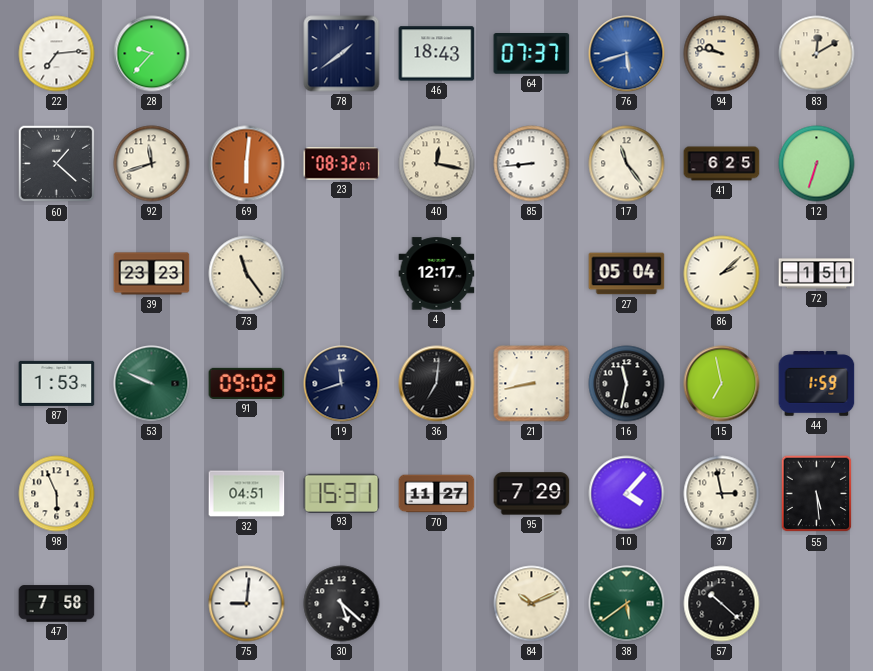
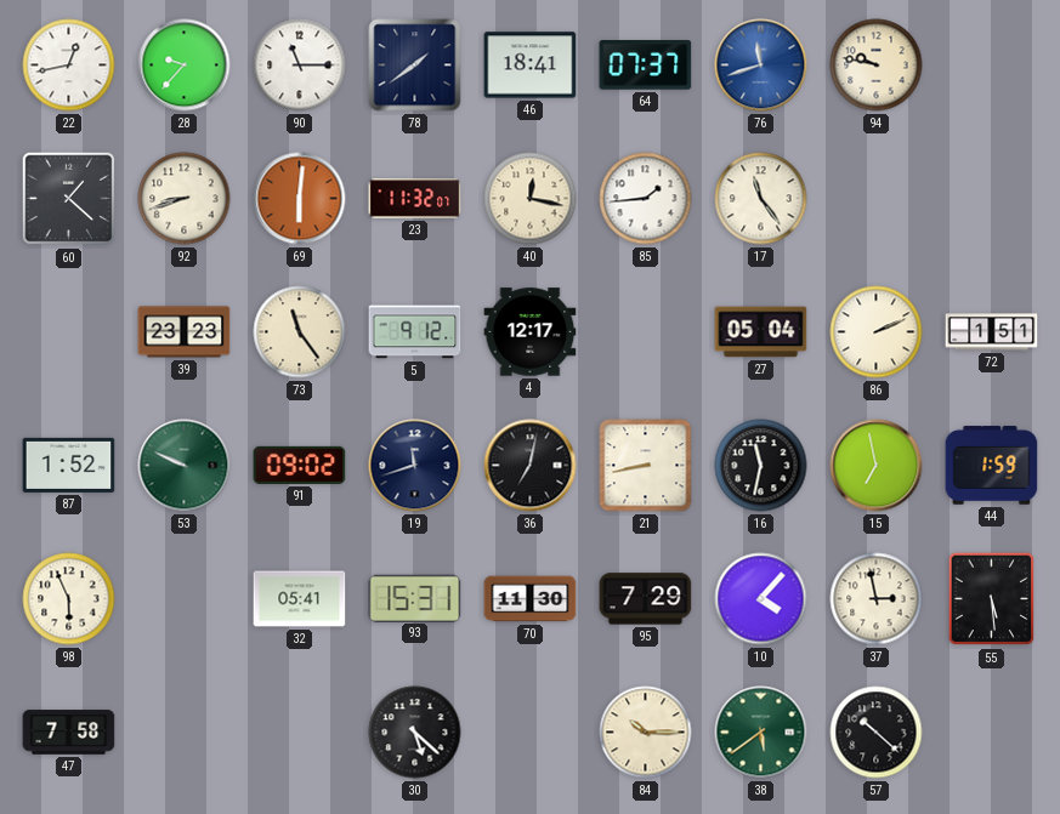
22: 7:14 -> 12:43 (69, 66)
90: none -> 11:15 (300, 66)
46: 18:43 -> 18:41 (531, 66)
76: 5:42 -> 11:42 (761, 66)
83: 12:10 -> none (817, 54)
92: 11:42 -> 8:42 (185, 199)
23: 08:32 -> 11:32 (415, 199)
85: 8:44 -> 1:44 (646, 199)
41: 6:25 -> none (722, 164)
12: 6:33 -> none (817, 164)
5: none -> 9:12 (415, 332)
86: 2:08 -> 2:11 (877, 332)
87: 1:53 -> 1:52 (69, 465)
36: 7:01 -> 7:02 (531, 466)
32: 04:51 -> 05:41 (300, 599)
70: 11:27 -> 11:30 (531, 599)
75: 9:01 -> none (247, 604)
84: 10:11 -> 10:15 (646, 733)
